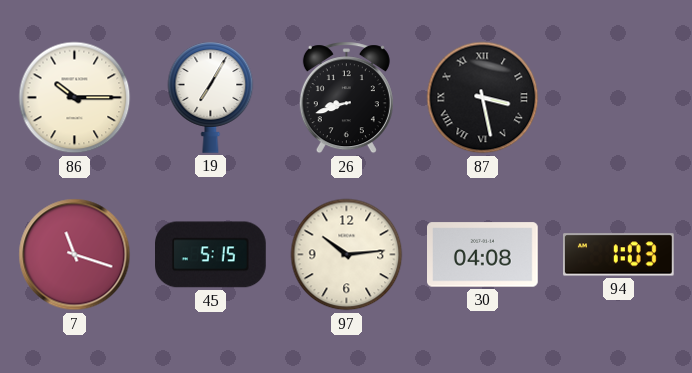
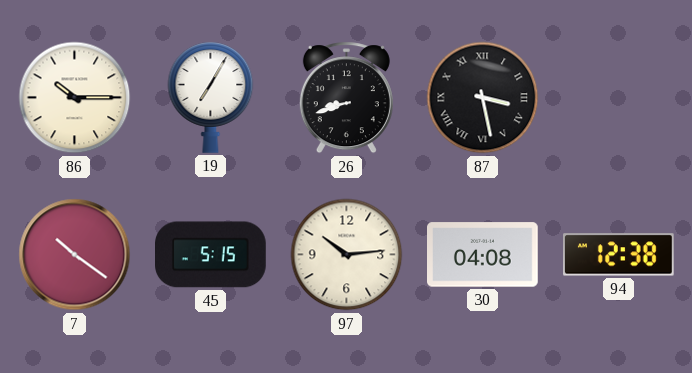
7: 11:18 -> 10:21 (75, 255)
94: 1:03 -> 12:38 (619, 255)
